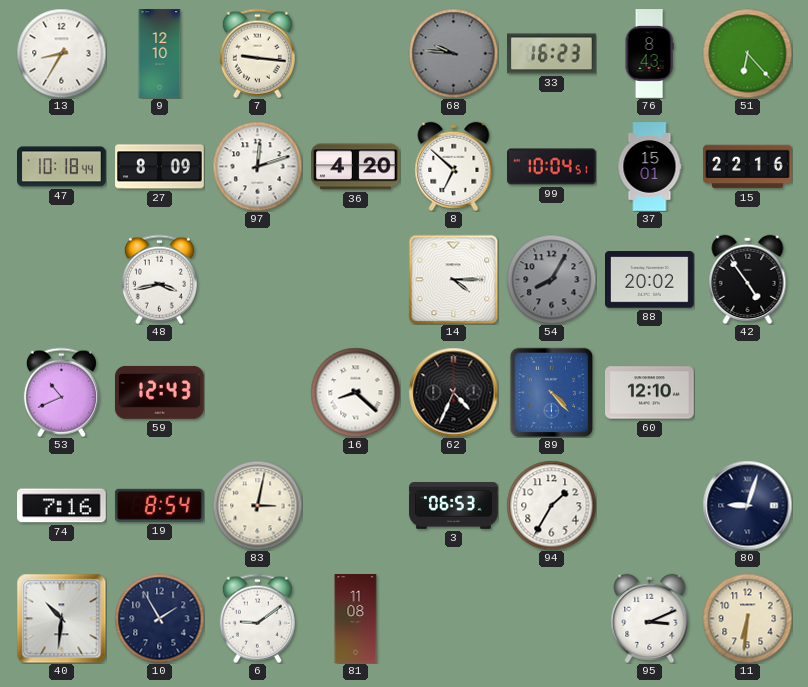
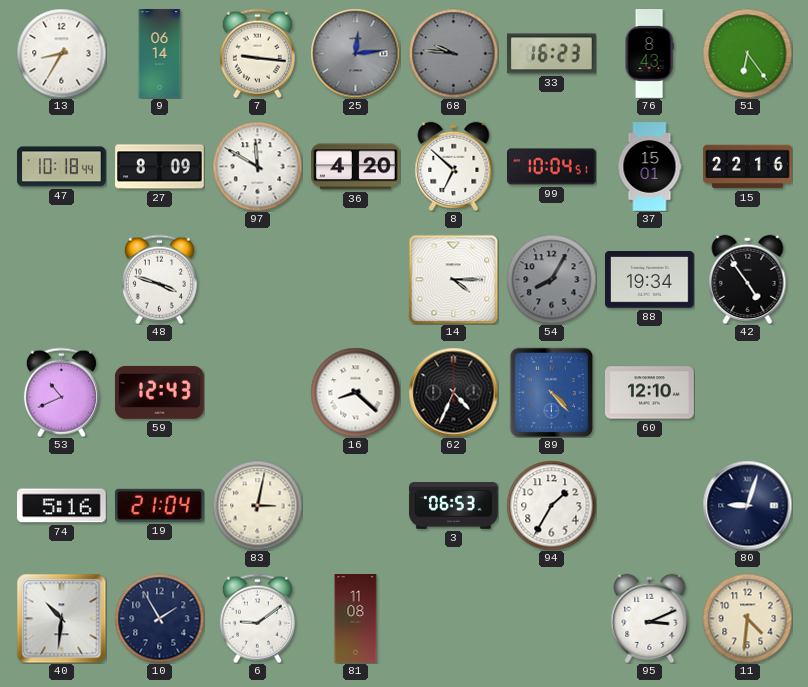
9: 12:10 -> 06:14 (160, 54)
25: none -> 12:14 (355, 53)
51: 6:23 -> 6:24 (747, 53)
97: 12:12 -> 11:50 (257, 166)
48: 3:43 -> 3:48 (159, 279)
88: 20:02 -> 19:34 (650, 280)
74: 7:16 -> 5:16 (62, 506)
19: 8:54 -> 21:04 (159, 505)
11: 6:31 -> 4:31 (747, 618)
